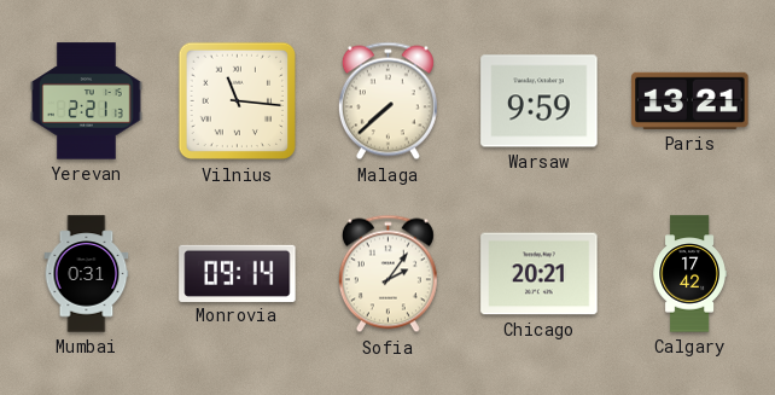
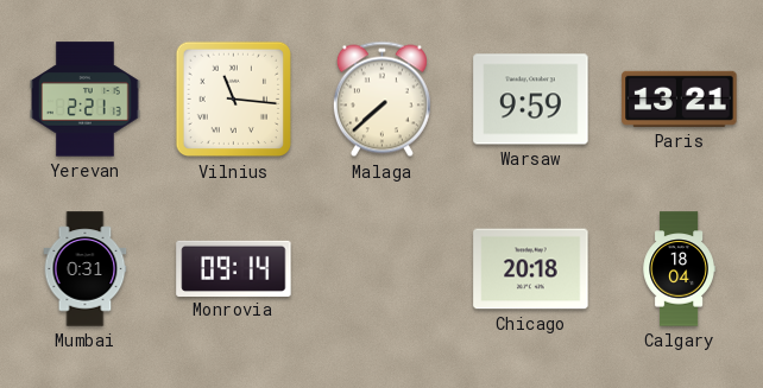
Sofia: 2:06 -> none (387, 274)
Chicago: 20:21 -> 20:18 (531, 269)
Calgary: 17:42 -> 18:04 (679, 269)
